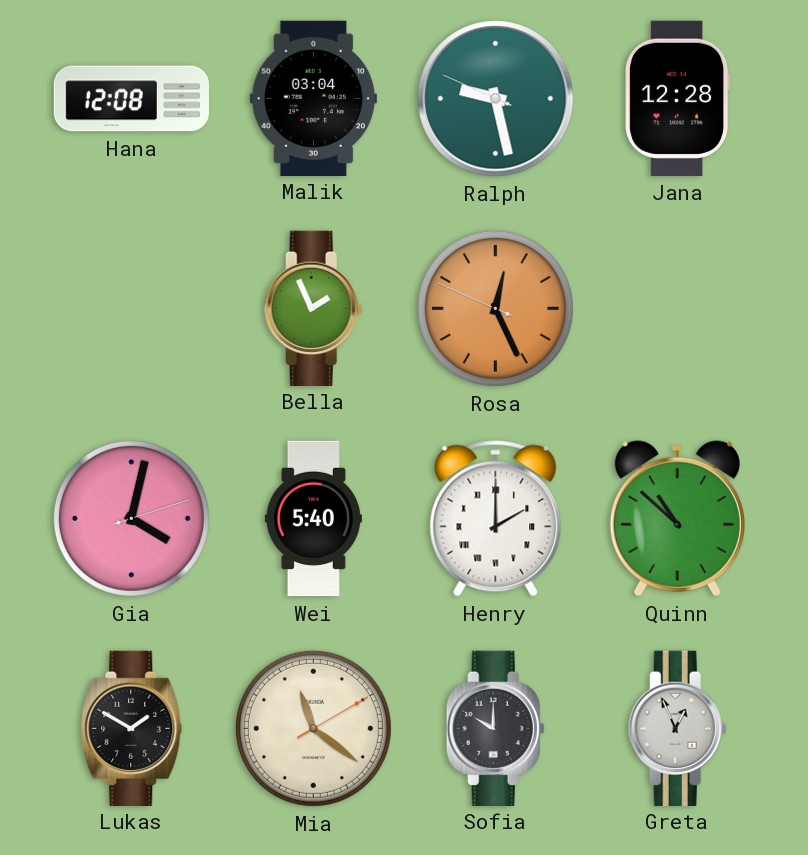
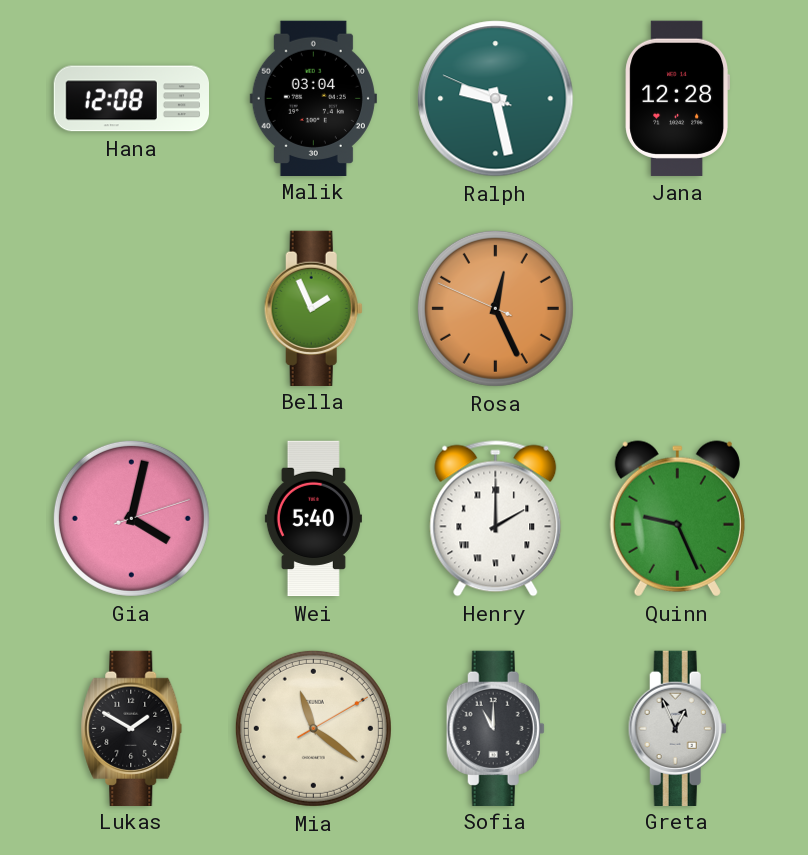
Quinn: 10:52 -> 9:26 (677, 519)
Sofia: 10:00 -> 11:00 (495, 728)
